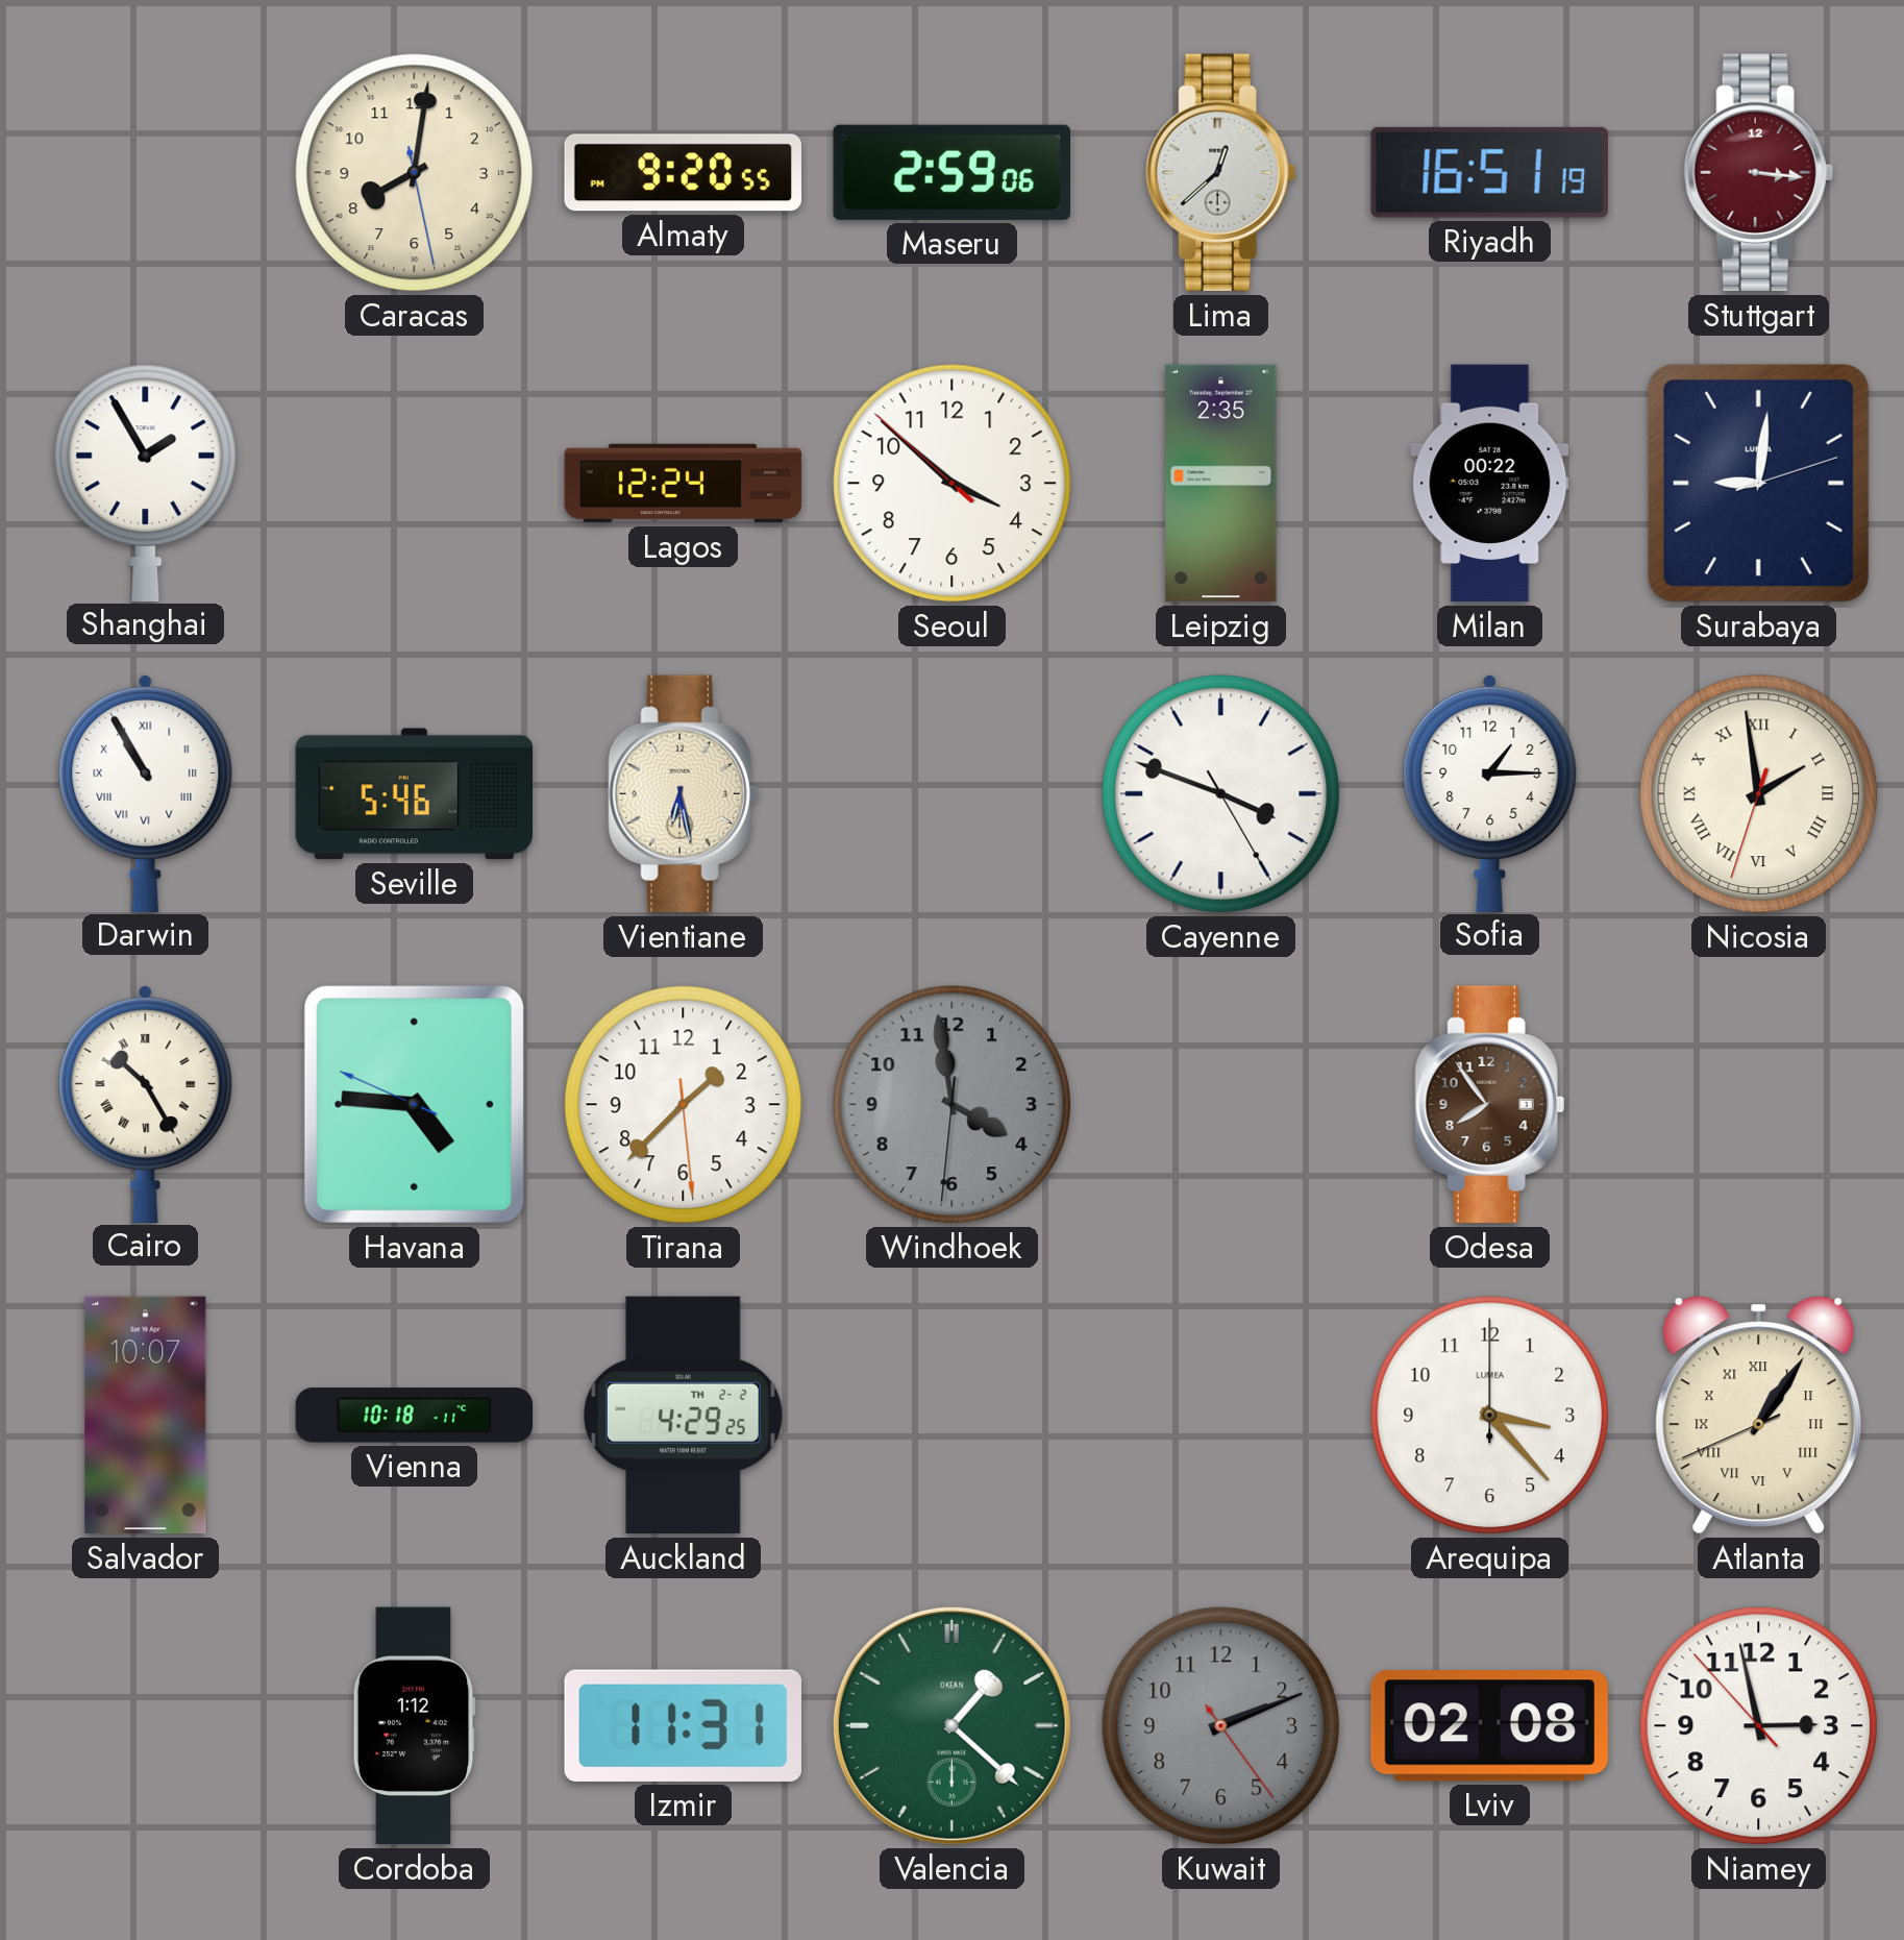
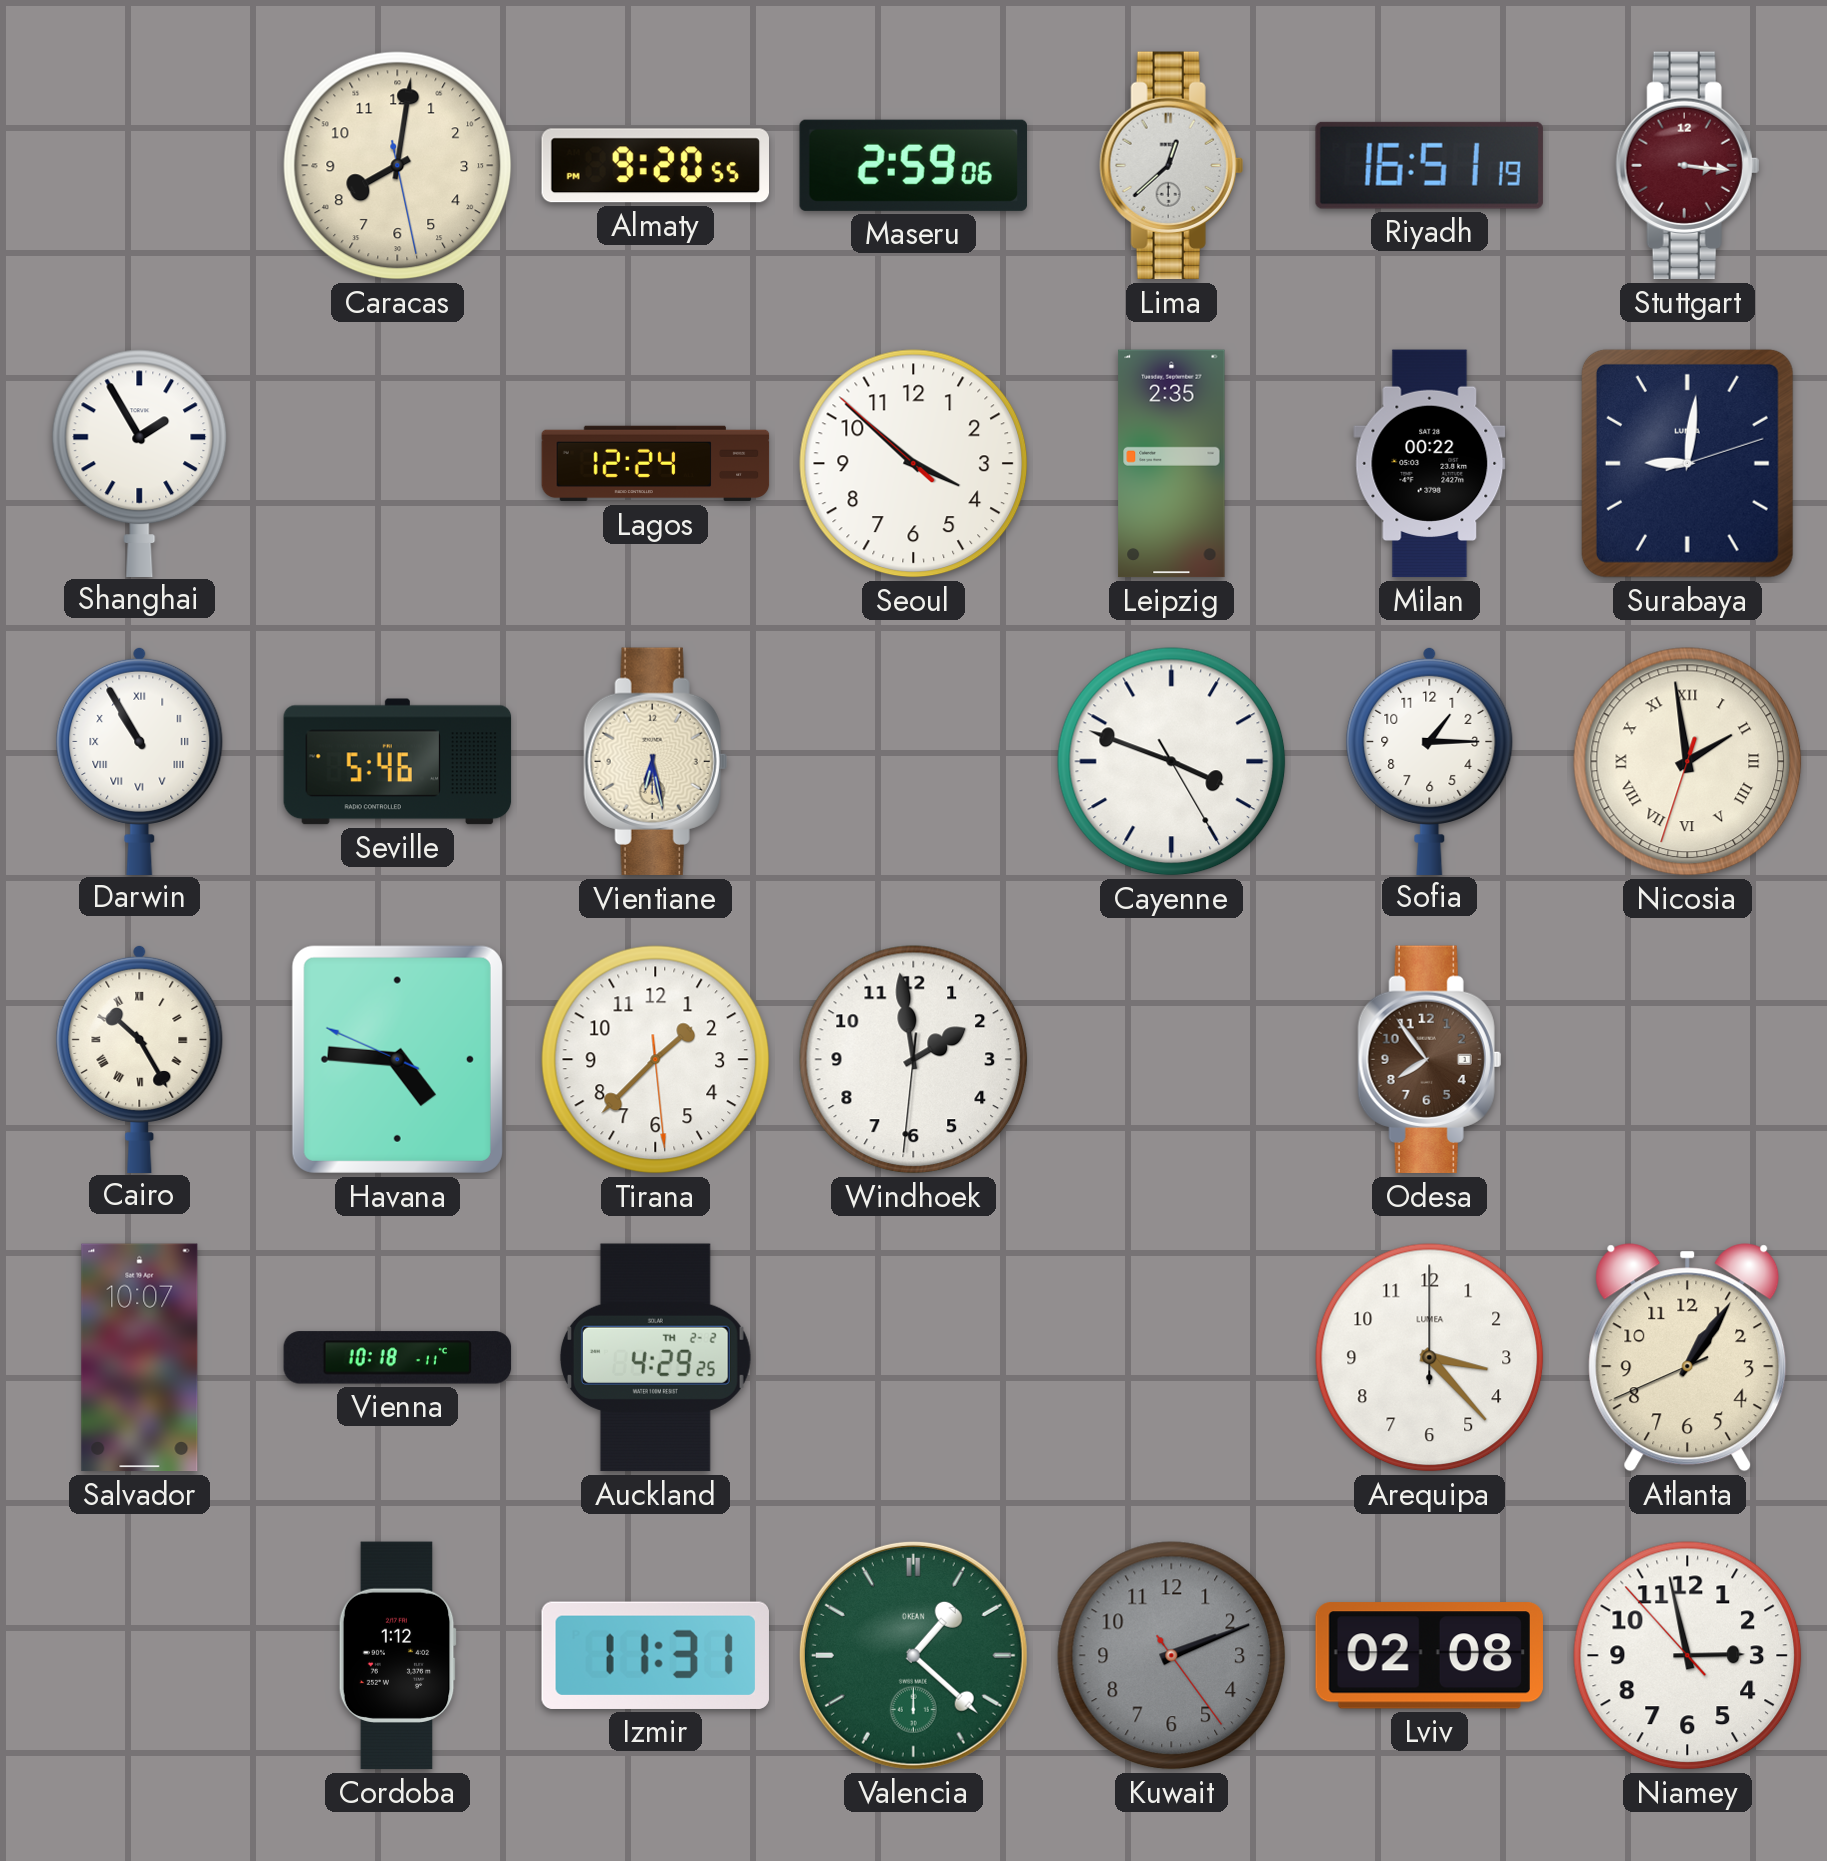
Windhoek: 3:58 -> 1:58 (914, 1060)
Windhoek dial: grey -> white (914, 1060)
Atlanta numerals: Roman -> Arabic (1688, 1358)
